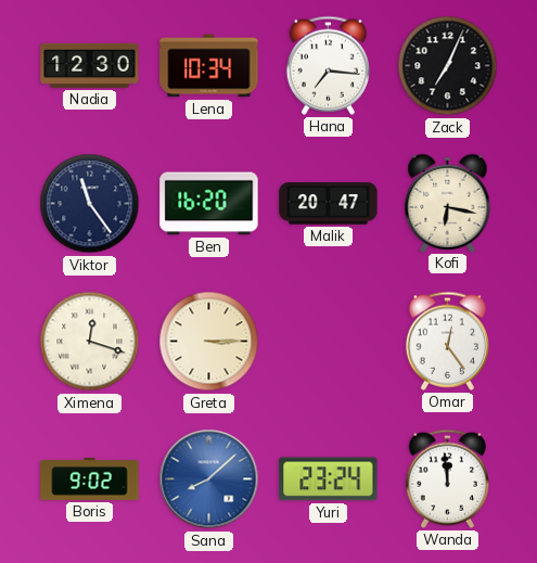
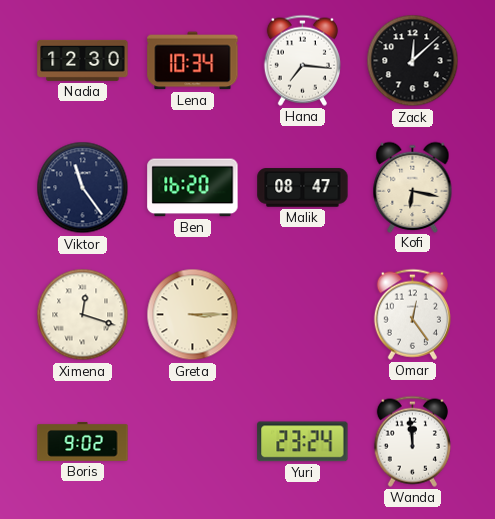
Zack: 7:04 -> 12:08 (413, 61)
Malik: 20:47 -> 08:47 (303, 188)
Sana: 8:08 -> none (209, 479)
